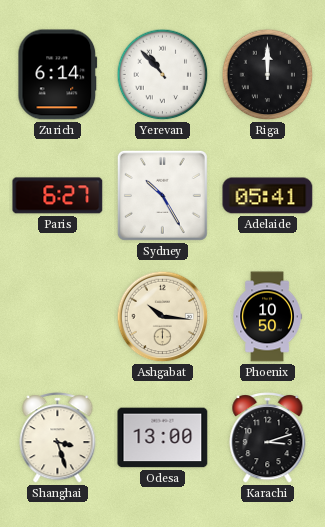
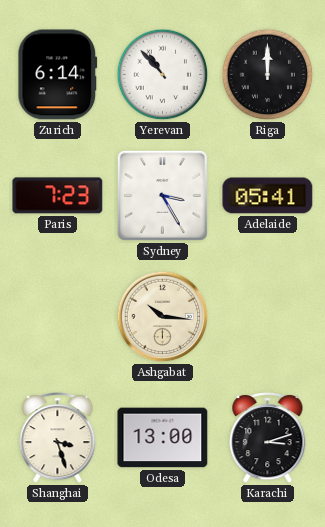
Paris: 6:27 -> 7:23 (58, 196)
Sydney: 10:25 -> 3:25 (162, 195)
Phoenix: 10:50 -> none (267, 317)
